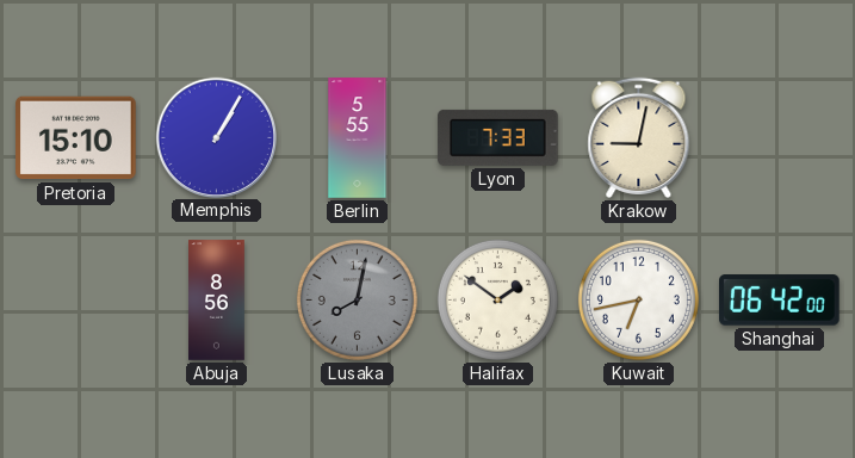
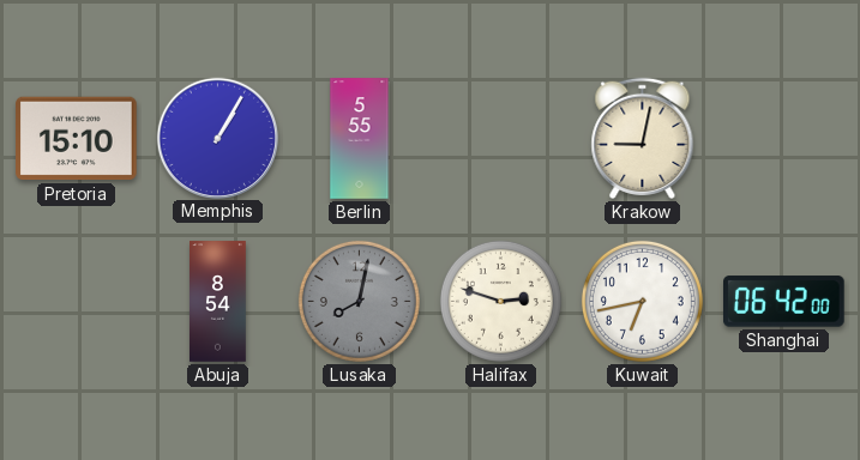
Lyon: 7:33 -> none (498, 137)
Abuja: 8:56 -> 8:54 (218, 302)
Halifax: 1:51 -> 2:48 (500, 301)
